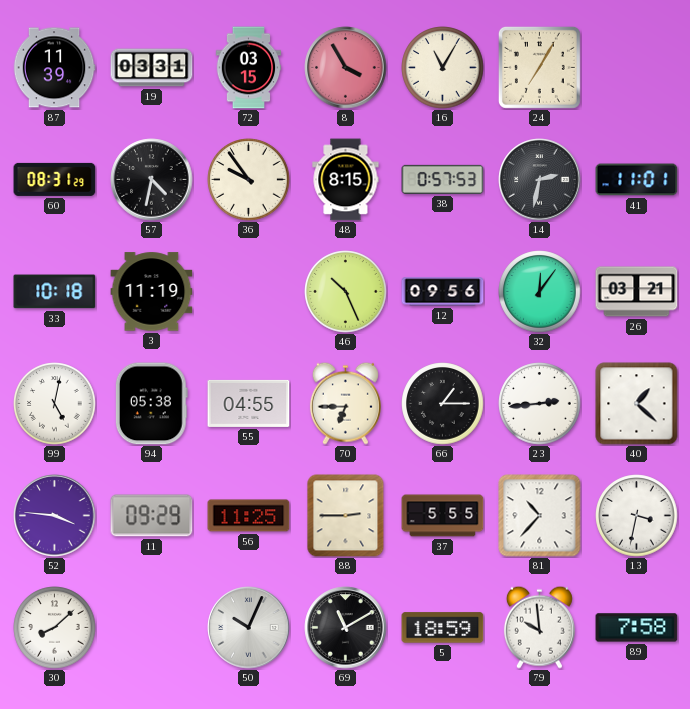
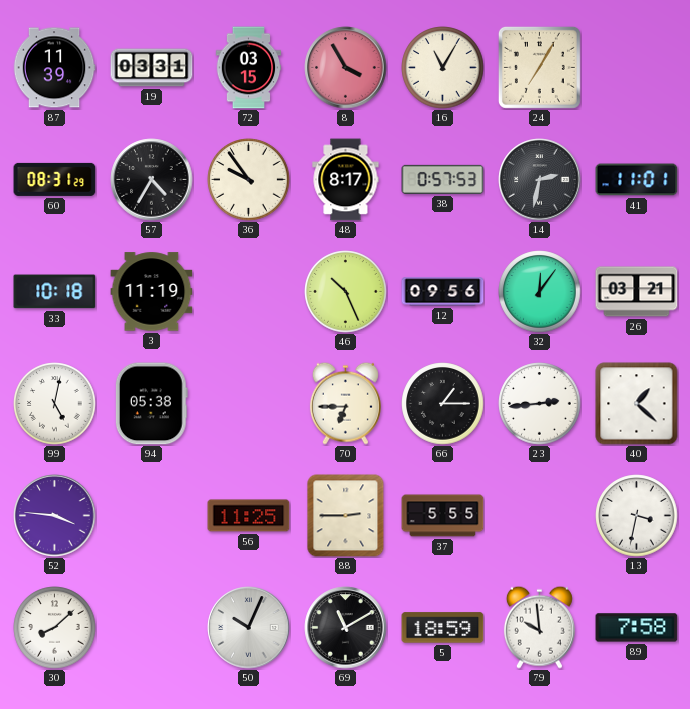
57: 4:32 -> 4:35 (152, 180)
48: 8:15 -> 8:17 (346, 180)
55: 04:55 -> none (249, 403)
11: 09:29 -> none (152, 516)
81: 10:37 -> none (540, 516)
